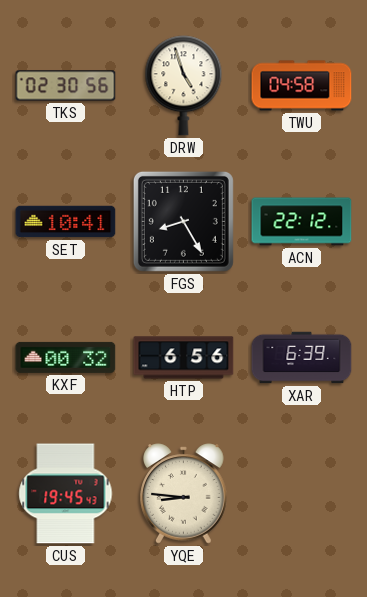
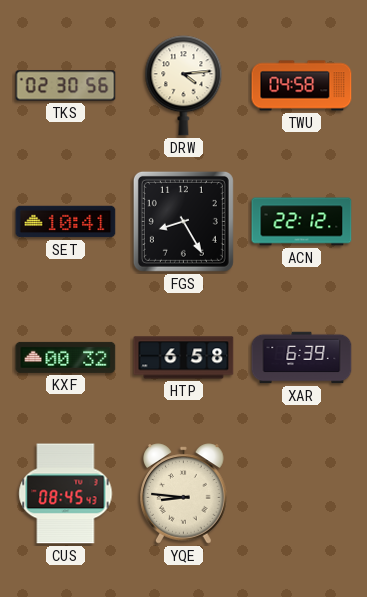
DRW: 4:57 -> 4:14 (184, 86)
HTP: 6:56 -> 6:58 (184, 358)
CUS: 19:45 -> 08:45 (66, 494)
